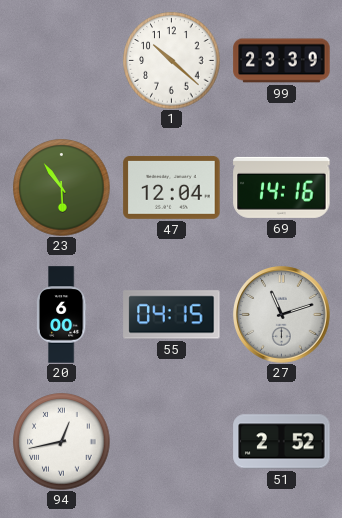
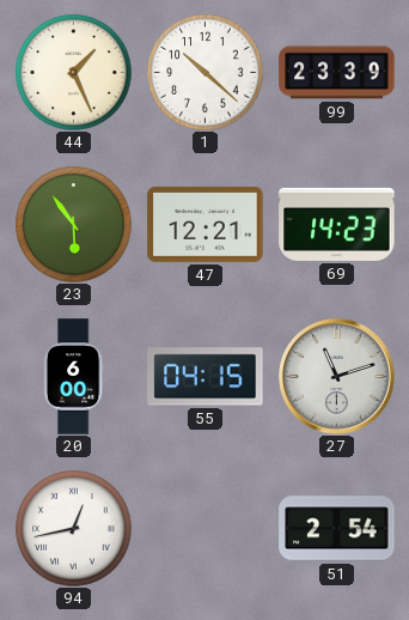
44: none -> 1:26 (74, 73)
47: 12:04 -> 12:21 (206, 224)
69: 14:16 -> 14:23 (337, 224)
51: 2:52 -> 2:54 (337, 529)
